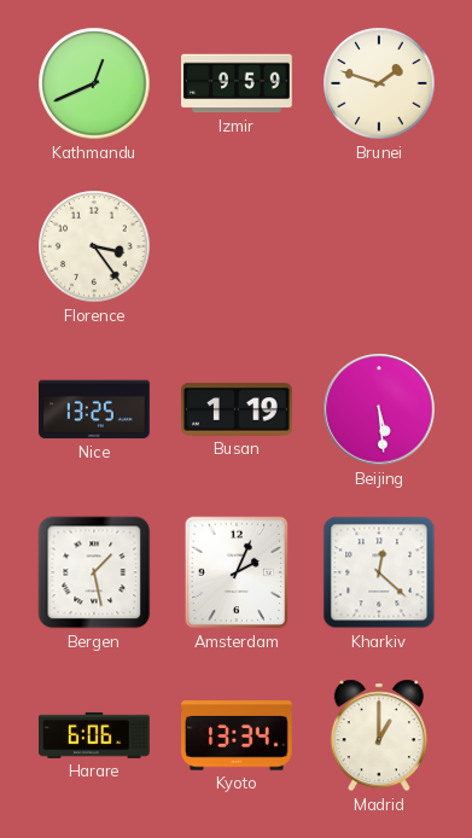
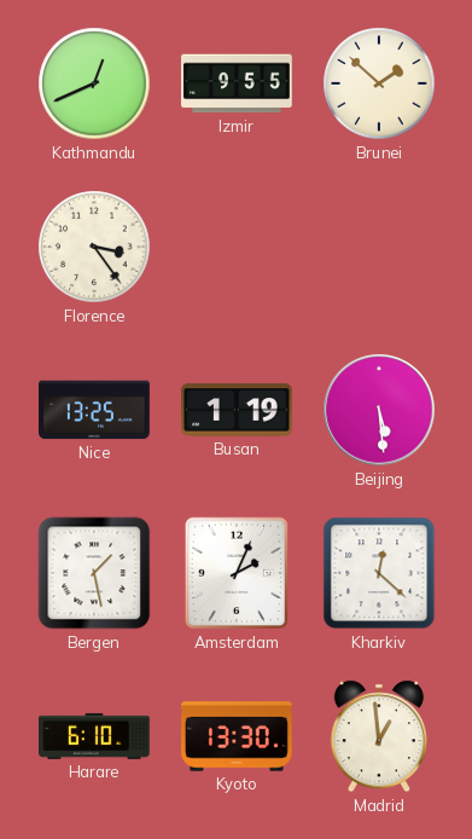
Izmir: 9:59 -> 9:55 (238, 83)
Brunei: 1:48 -> 1:52 (379, 83)
Harare: 6:06 -> 6:10 (95, 736)
Kyoto: 13:34 -> 13:30 (238, 736)
Madrid: 1:00 -> 12:59 (379, 736)
